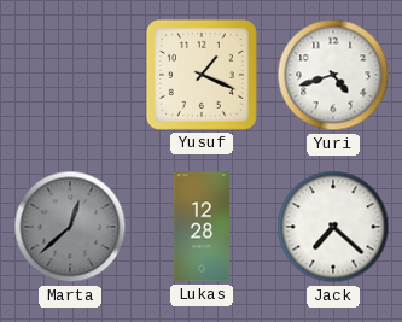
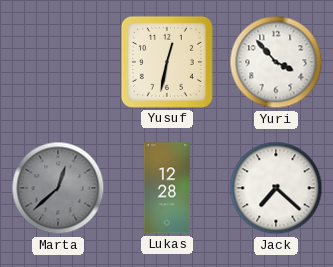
Yusuf: 1:19 -> 12:32 (167, 62)
Yuri: 4:42 -> 3:53 (276, 62)
